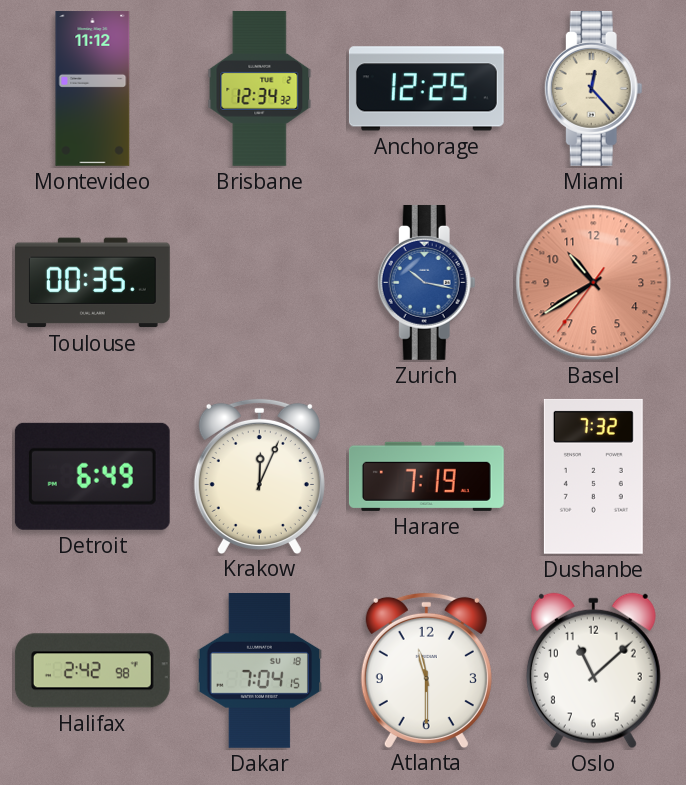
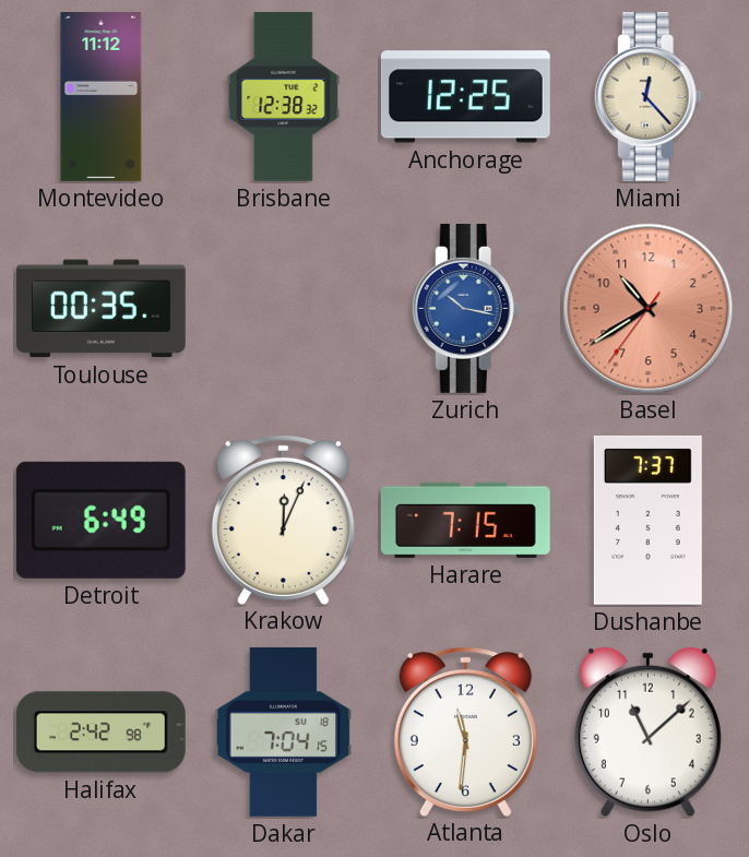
Brisbane: 12:34 -> 12:38 (284, 96)
Harare: 7:19 -> 7:15 (465, 520)
Dushanbe: 7:32 -> 7:37 (647, 520)
Atlanta: 11:30 -> 11:31 (465, 731)
